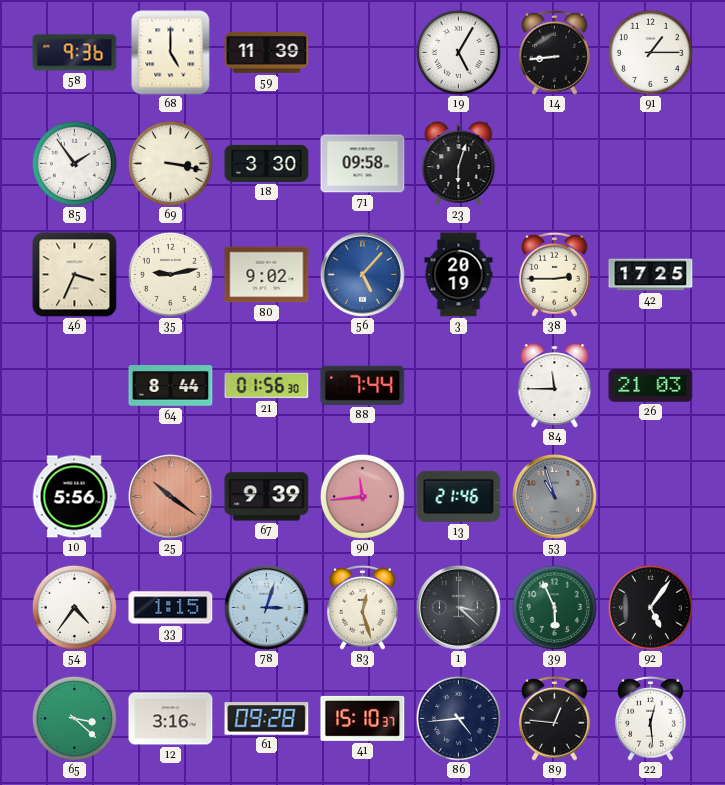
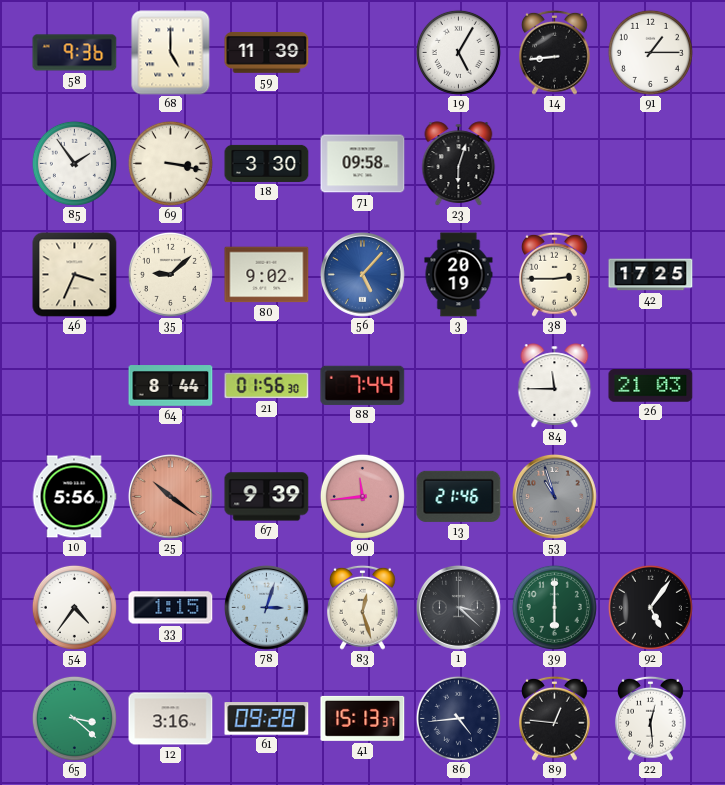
35: 9:13 -> 9:08 (170, 274)
39: 5:56 -> 6:00 (554, 607)
41: 15:10 -> 15:13 (363, 718)
